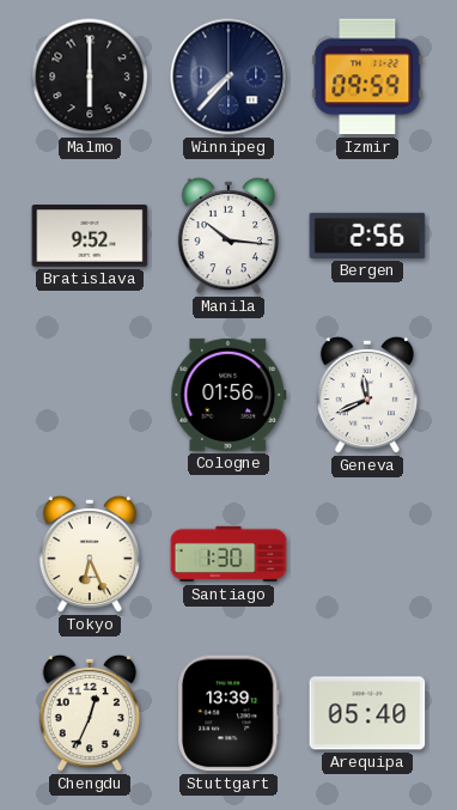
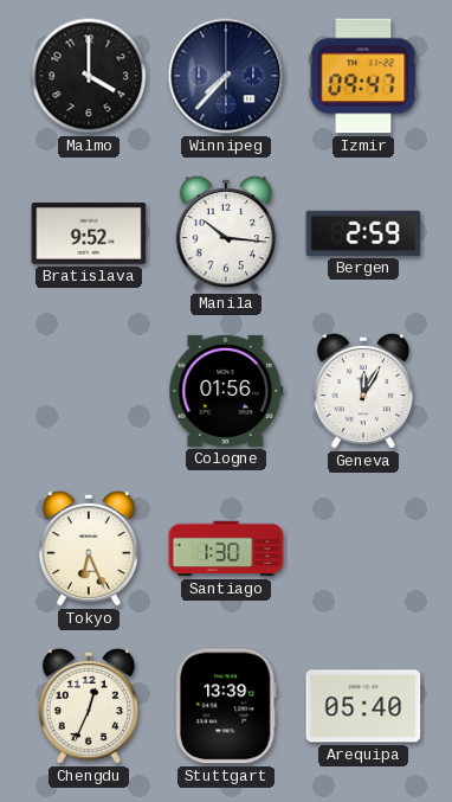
Malmo: 6:00 -> 4:00 (89, 76)
Izmir: 09:59 -> 09:47 (363, 76)
Bergen: 2:56 -> 2:59 (363, 233)
Geneva: 11:41 -> 12:05 (363, 391)
